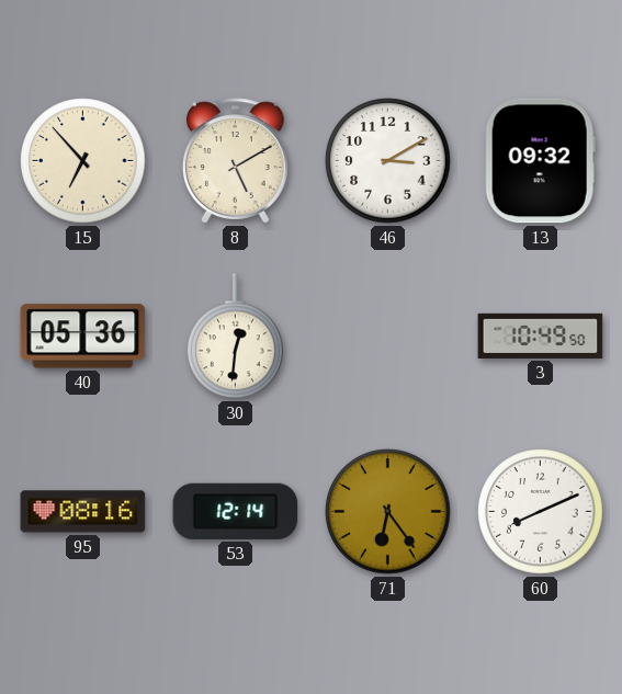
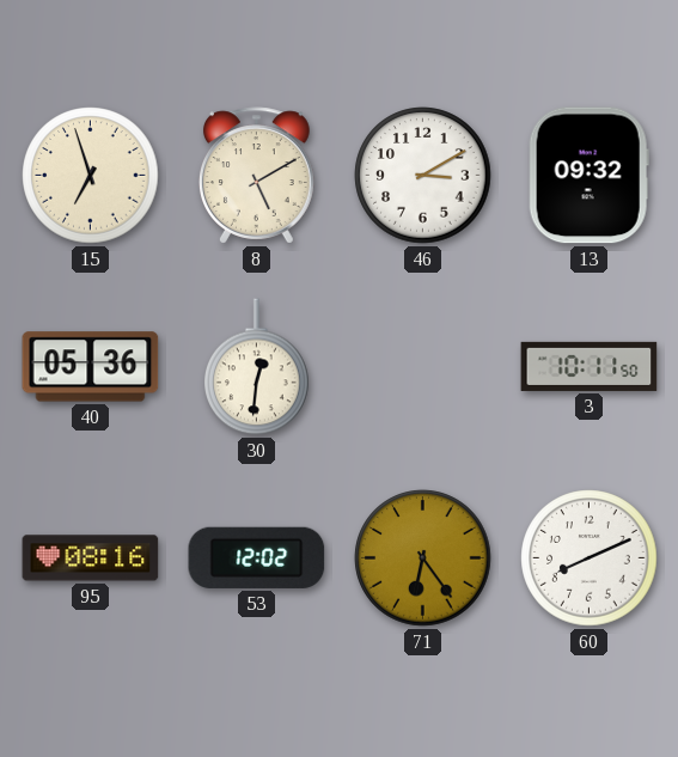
15: 6:53 -> 6:57 (91, 176)
3: 10:49 -> 10:11 (590, 366)
53: 12:14 -> 12:02 (257, 557)
